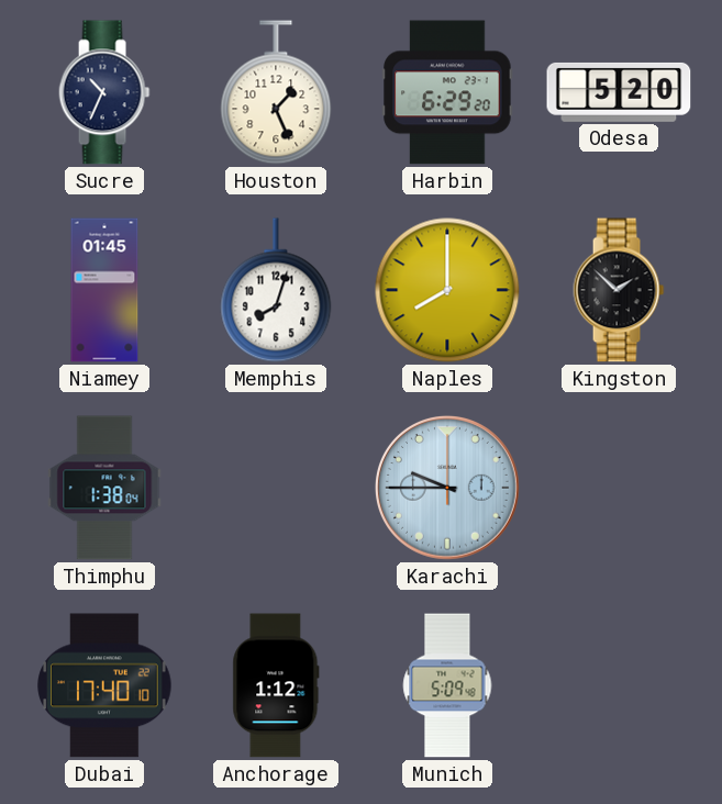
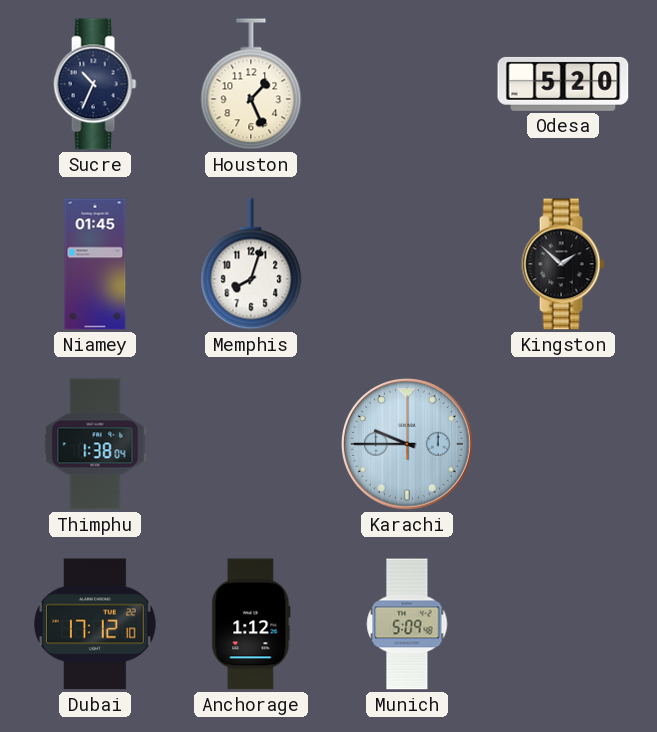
Harbin: 6:29 -> none (447, 92)
Naples: 8:00 -> none (447, 290)
Dubai: 17:40 -> 17:12 (95, 624)
